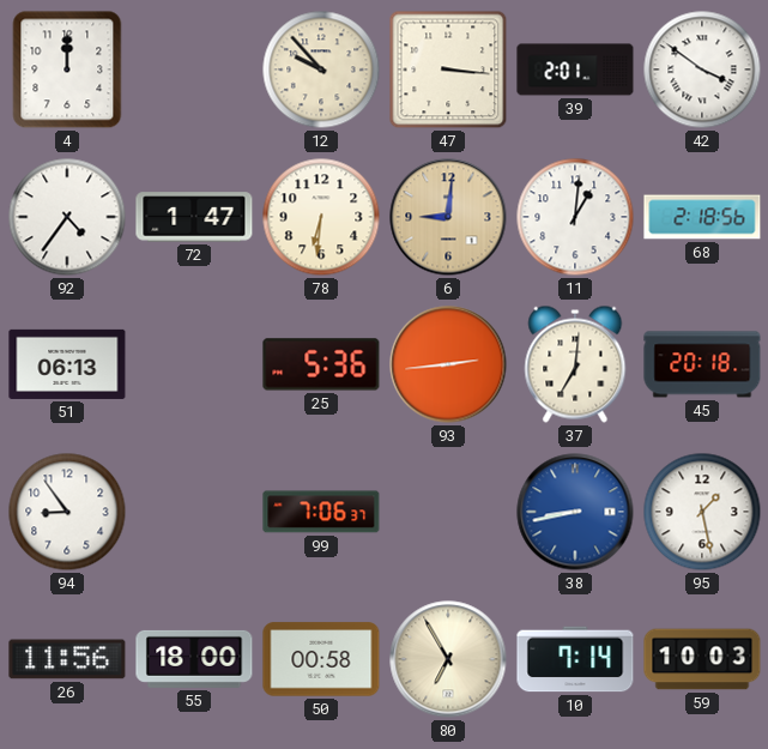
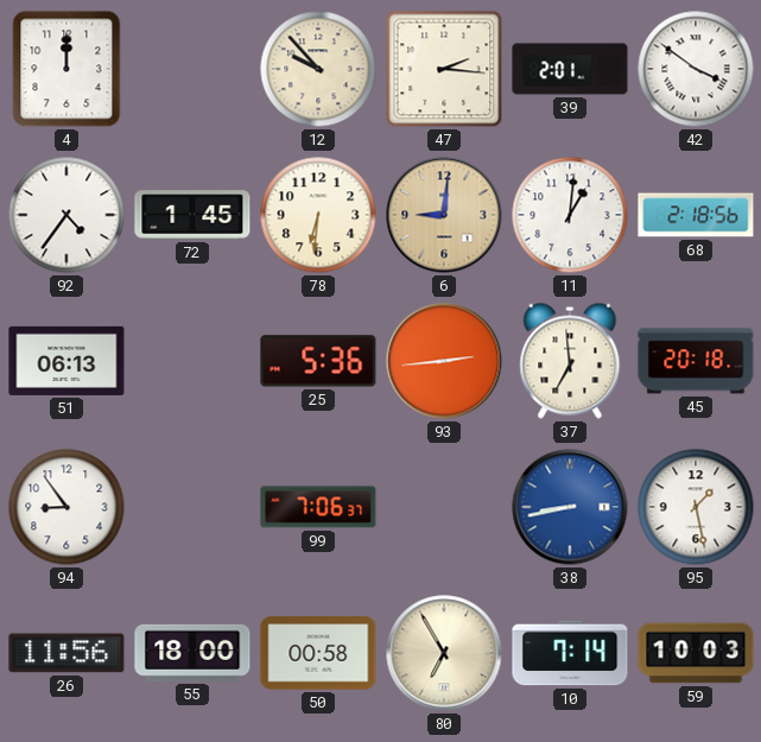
47: 3:16 -> 2:16 (444, 69)
72: 1:47 -> 1:45 (192, 215)
37: 7:01 -> 6:59 (570, 361)
